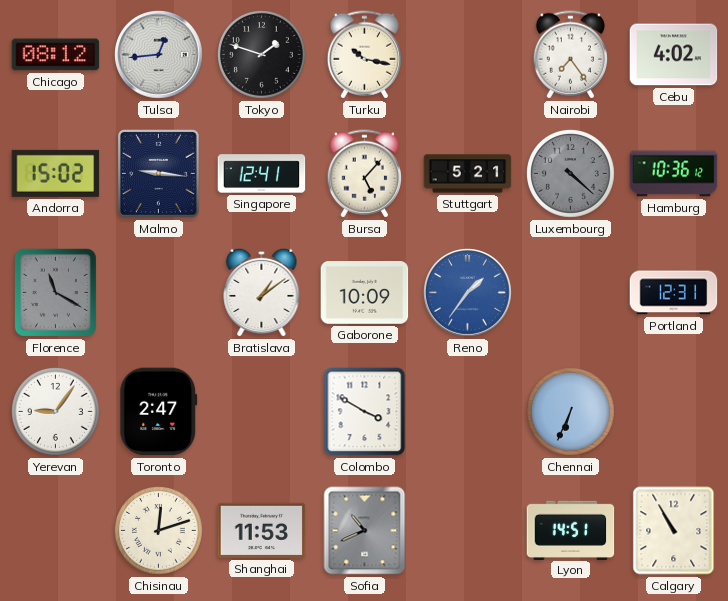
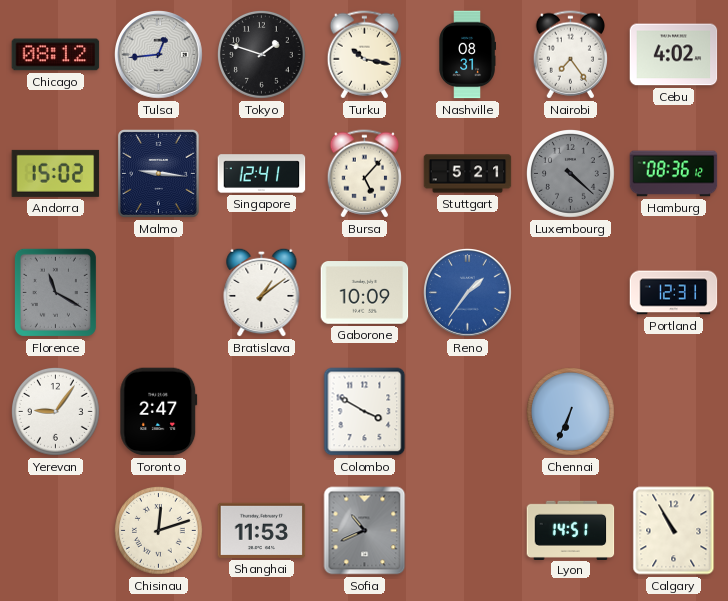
Nashville: none -> 08:31 (467, 55)
Hamburg: 10:36 -> 08:36 (674, 174)
